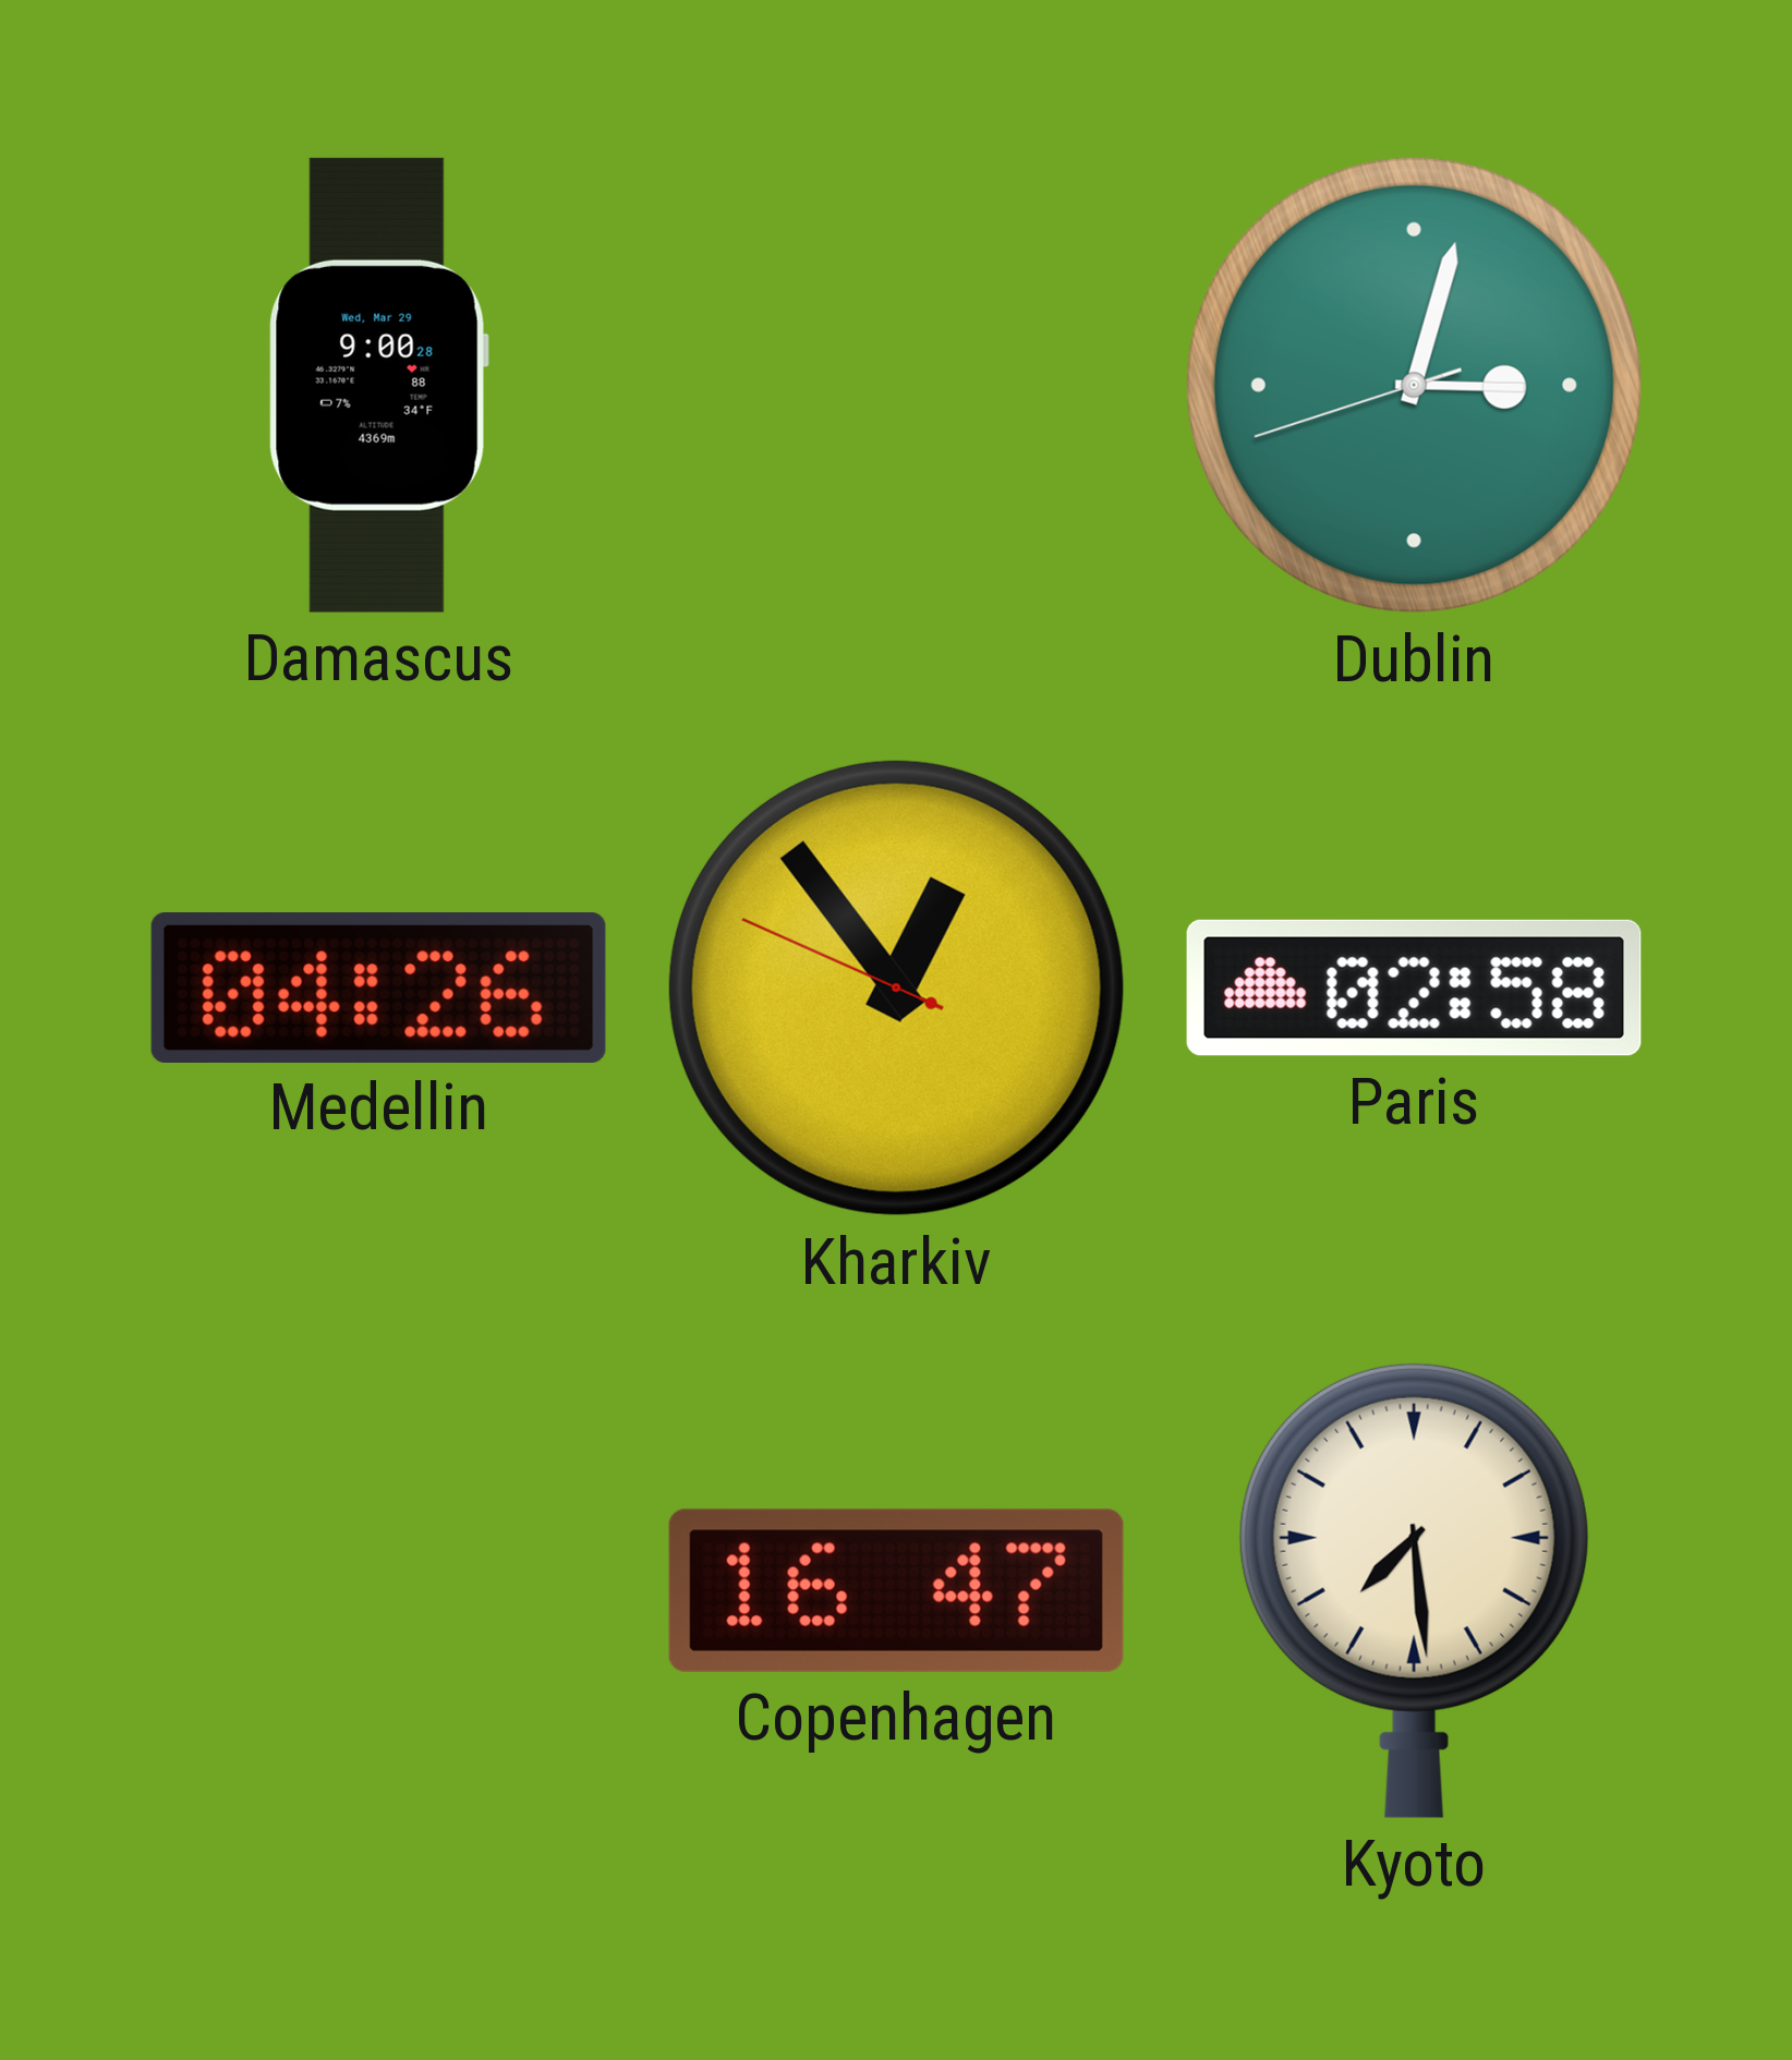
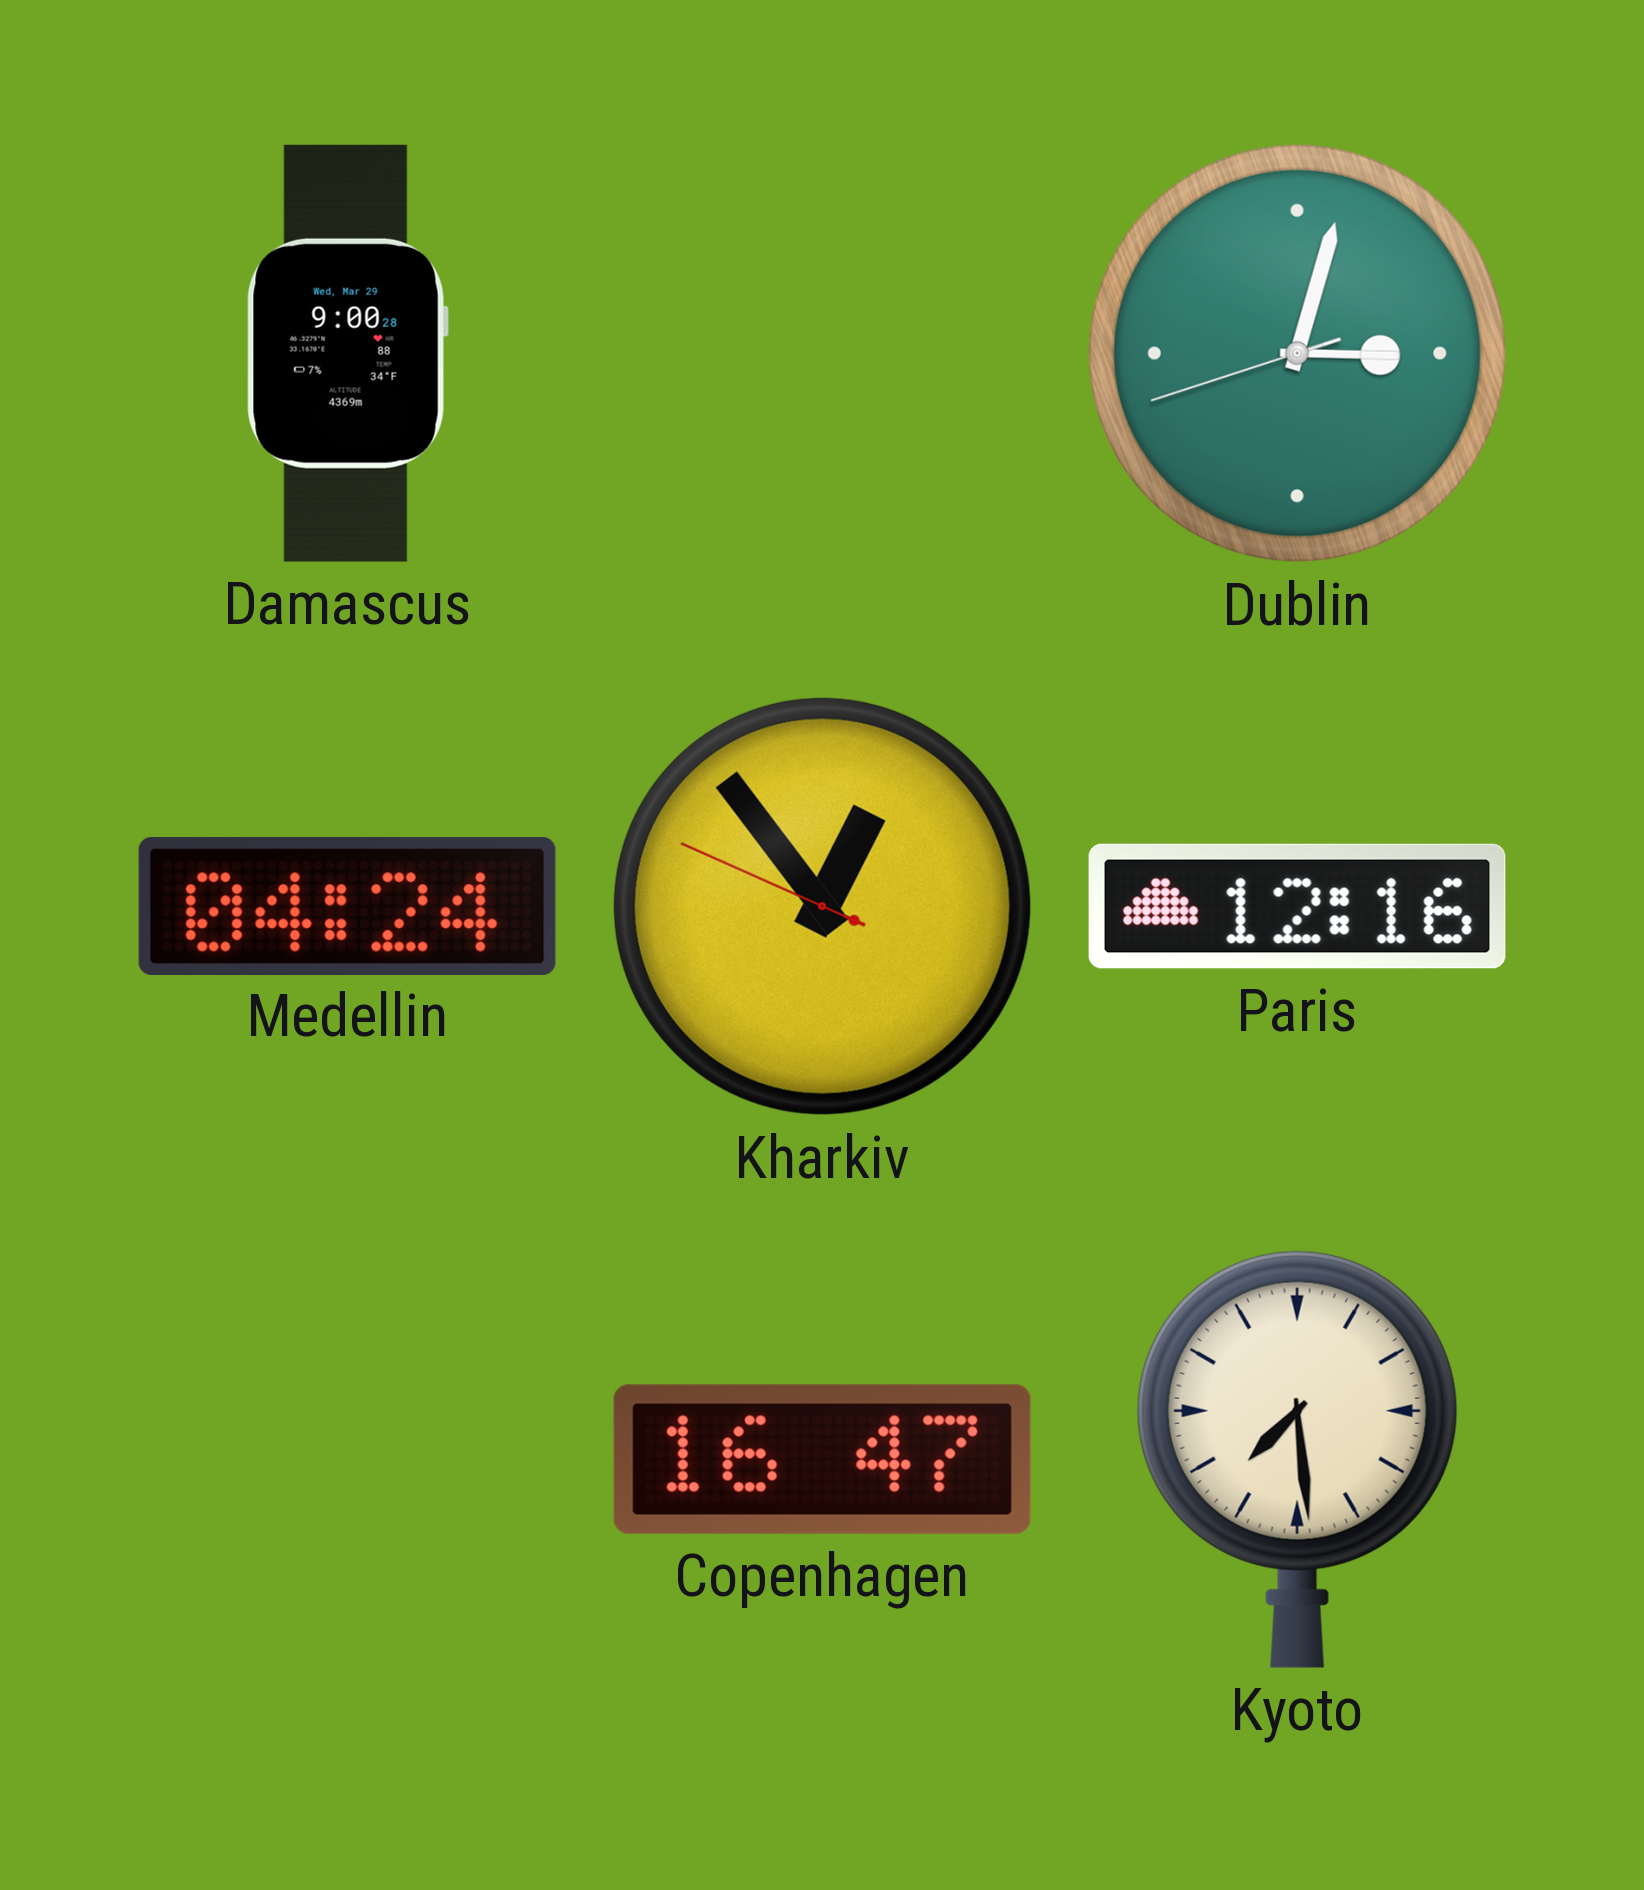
Medellin: 04:26 -> 04:24 (347, 906)
Paris: 02:58 -> 12:16 (1297, 906)
